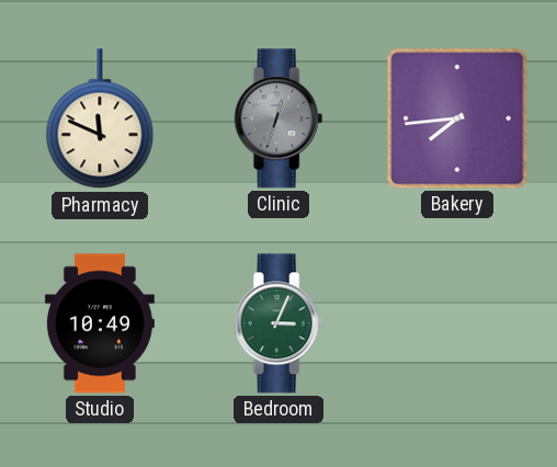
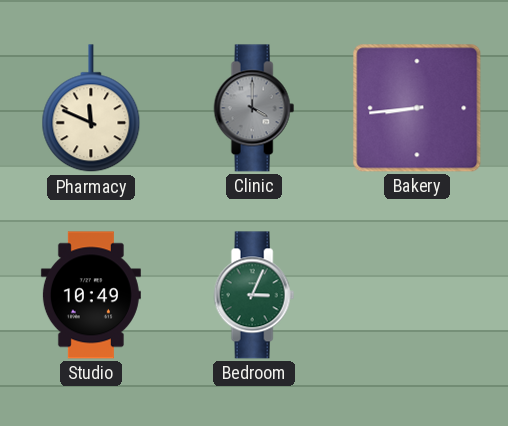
Clinic: 12:33 -> 4:00 (254, 108)
Bakery: 7:44 -> 8:44 (417, 108)
